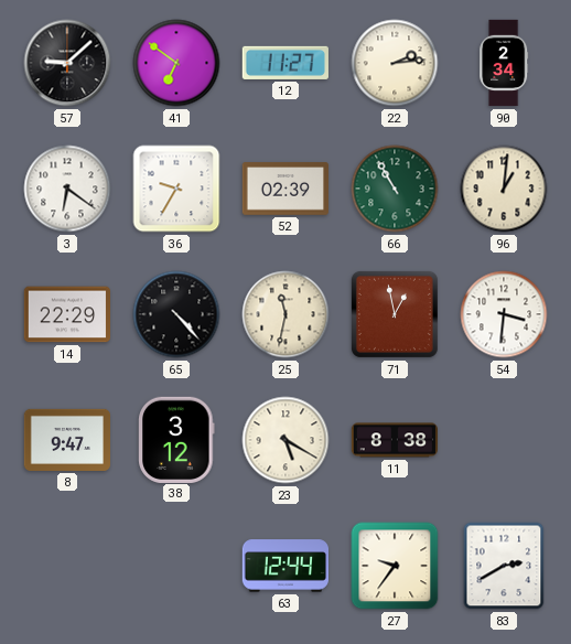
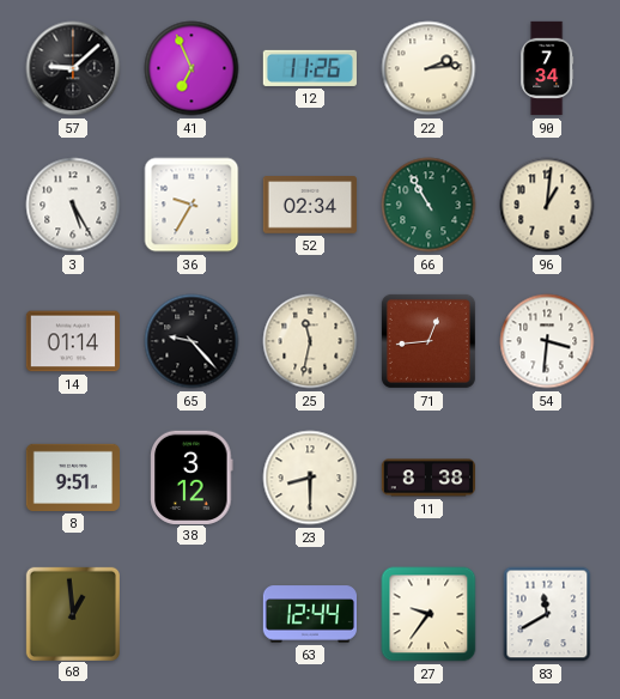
41: 6:51 -> 6:56 (192, 68)
12: 11:27 -> 11:26 (309, 68)
90: 2:34 -> 7:34 (547, 68)
3: 6:21 -> 5:25 (73, 205)
52: 02:39 -> 02:34 (309, 205)
14: 22:29 -> 01:14 (72, 341)
65: 4:23 -> 9:23 (192, 341)
71: 12:58 -> 12:44 (428, 341)
8: 9:47 -> 9:51 (72, 478)
23: 5:20 -> 8:30 (310, 478)
68: none -> 12:59 (72, 613)
83: 2:40 -> 11:40 (547, 614)
